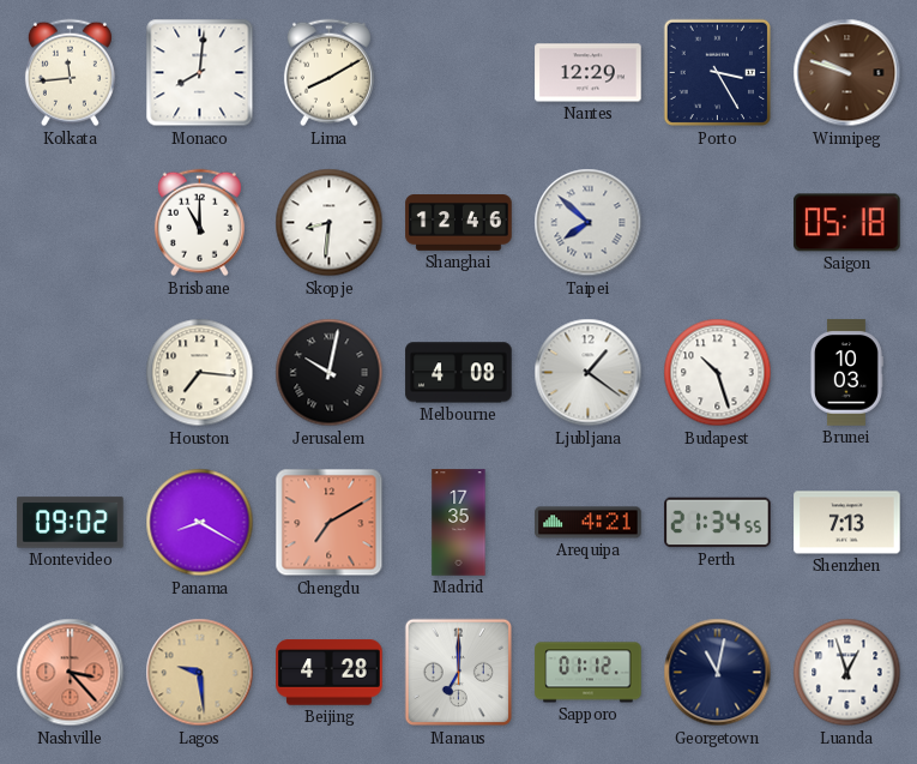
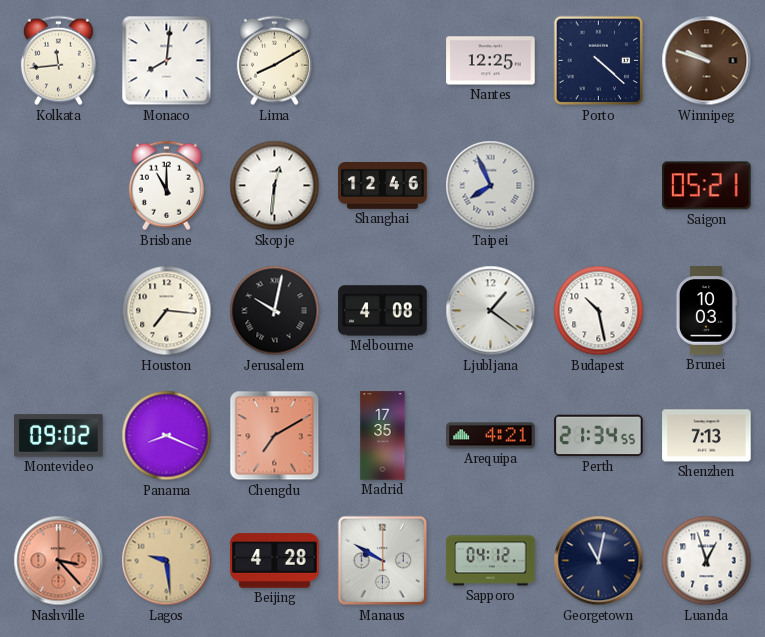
Nantes: 12:29 -> 12:25 (491, 61)
Porto: 3:25 -> 4:22 (599, 61)
Skopje: 8:31 -> 12:31 (275, 186)
Taipei: 7:52 -> 7:56 (491, 186)
Saigon: 05:18 -> 05:21 (707, 186)
Budapest: 10:27 -> 10:28 (599, 311)
Panama: 8:20 -> 8:19 (167, 436)
Manaus: 7:00 -> 9:50 (383, 561)
Sapporo: 01:12 -> 04:12 (491, 561)
